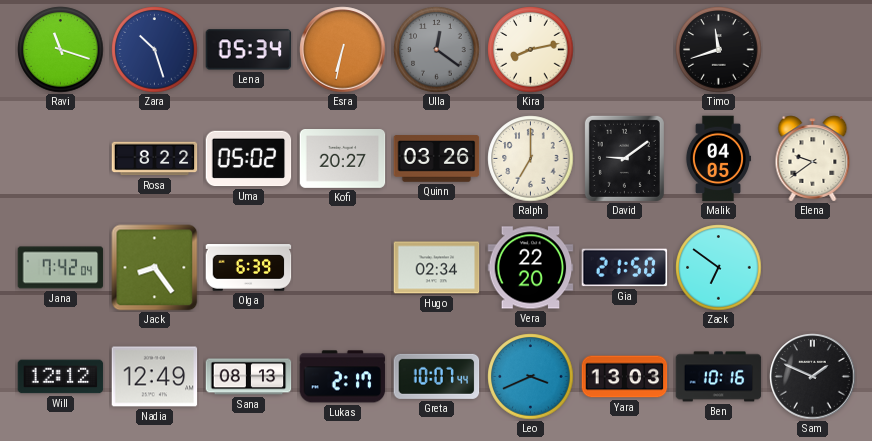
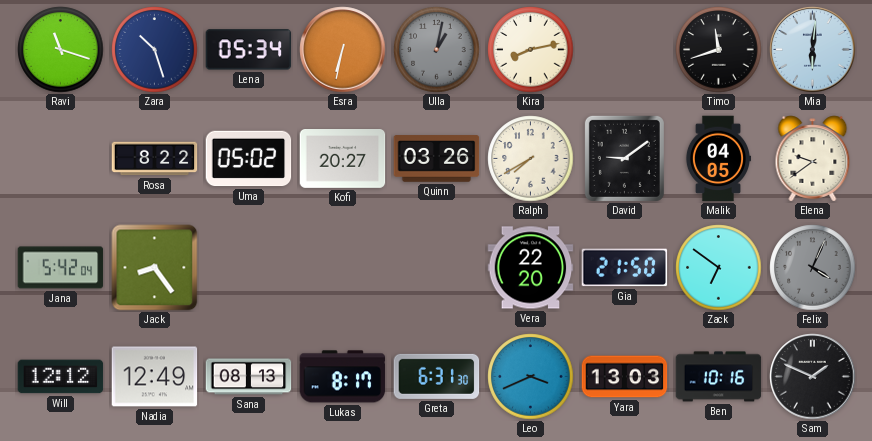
Ulla: 12:21 -> 1:02 (437, 50)
Mia: none -> 6:01 (813, 50)
Ralph: 7:00 -> 7:40 (531, 159)
Jana: 7:42 -> 5:42 (61, 268)
Olga: 6:39 -> none (249, 268)
Hugo: 02:34 -> none (437, 268)
Felix: none -> 4:04 (813, 268)
Lukas: 2:17 -> 8:17 (343, 377)
Greta: 10:07 -> 6:31 (437, 376)
